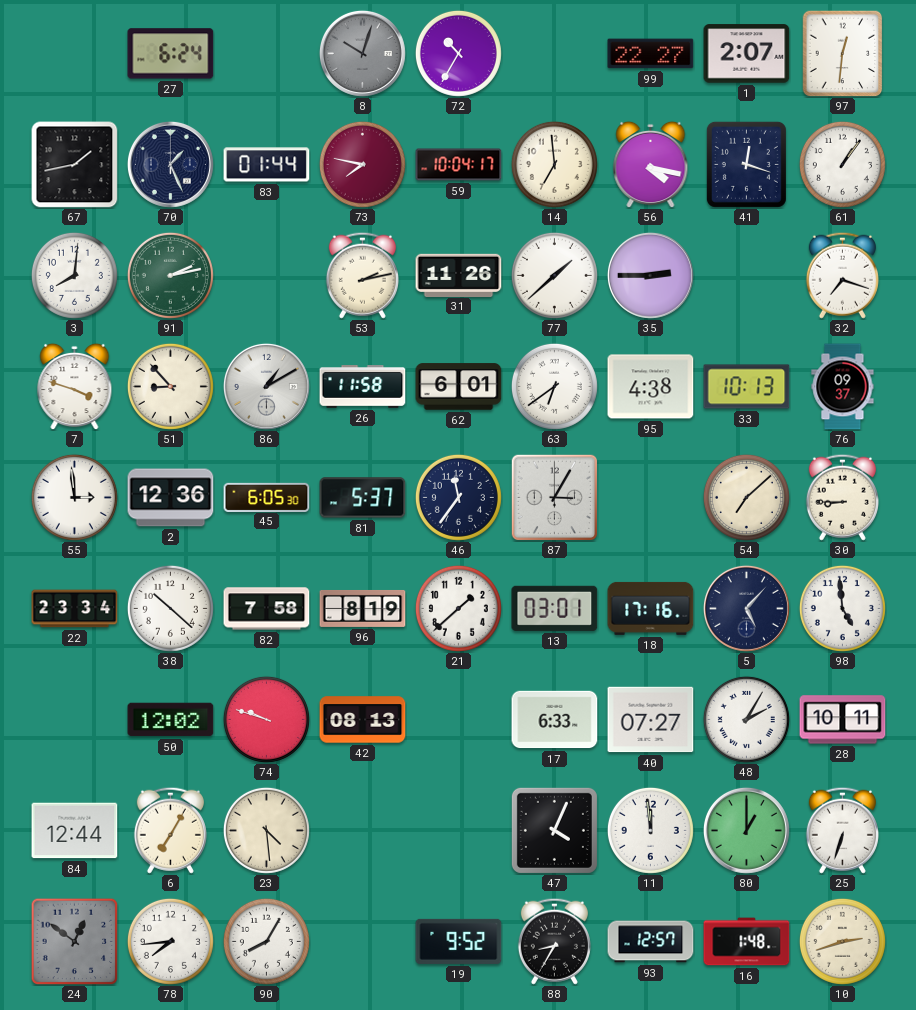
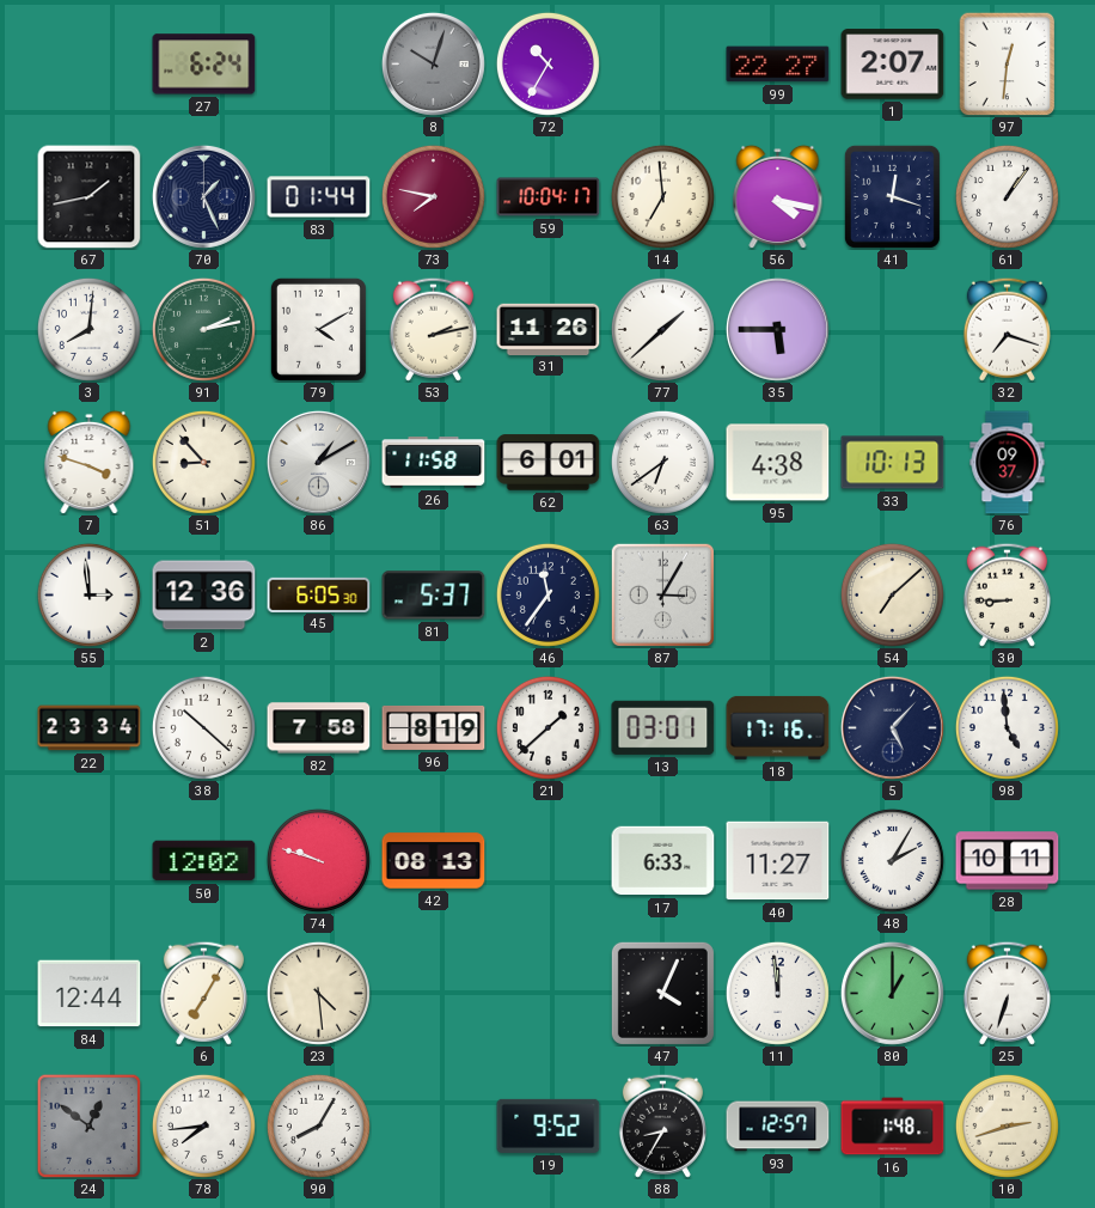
79: none -> 4:10 (318, 329)
35: 2:45 -> 5:45 (777, 329)
40: 07:27 -> 11:27 (778, 861)
